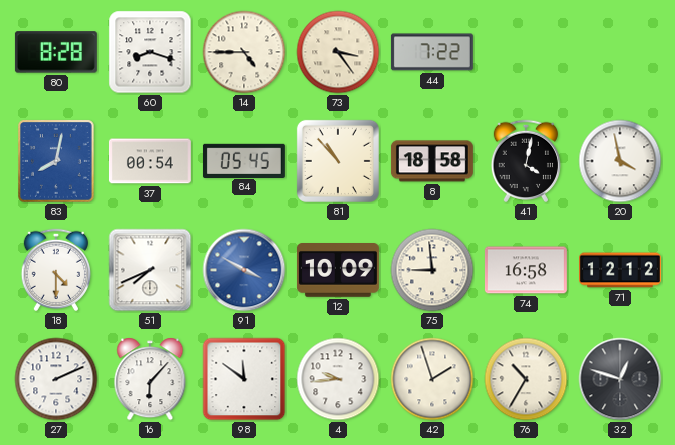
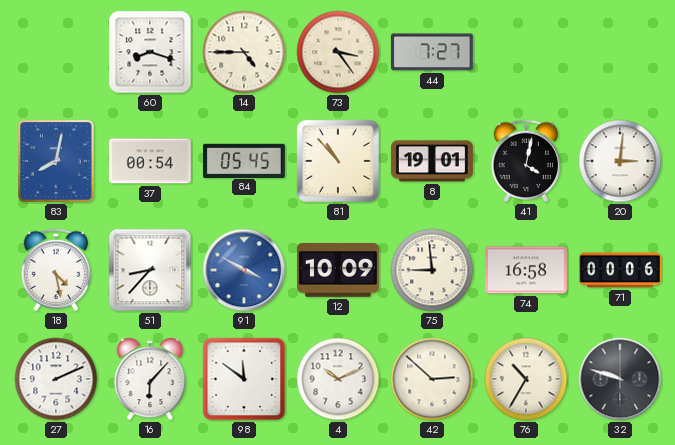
80: 8:28 -> none (56, 52)
44: 7:22 -> 7:27 (432, 52)
8: 18:58 -> 19:01 (432, 161)
20: 3:58 -> 3:01 (620, 161)
18: 4:30 -> 4:28 (55, 270)
51: 7:41 -> 8:37 (150, 270)
71: 12:12 -> 00:06 (621, 270)
4: 9:44 -> 10:11 (338, 379)
42: 1:57 -> 2:52 (432, 379)
32: 12:48 -> 9:48 (620, 379)
